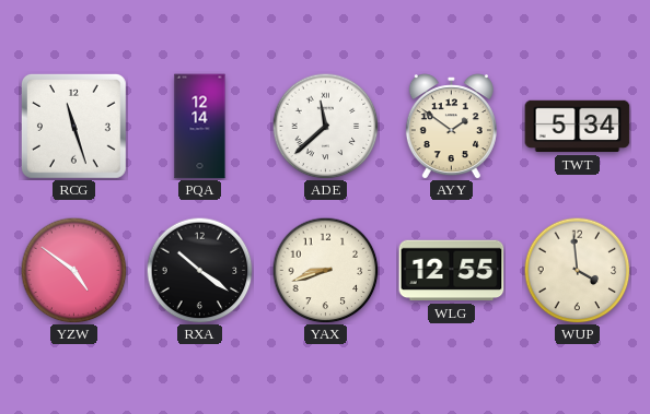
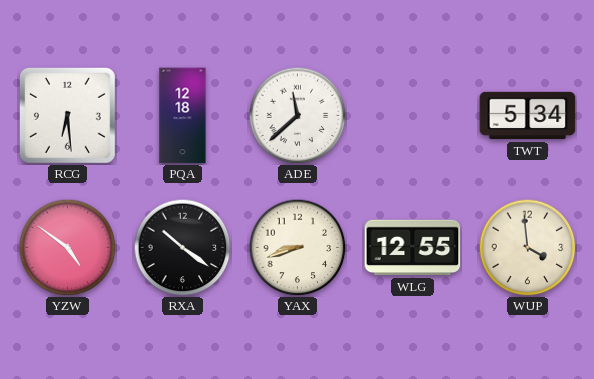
RCG: 11:27 -> 6:29 (68, 116)
PQA: 12:14 -> 12:18 (183, 116)
AYY: 1:51 -> none (451, 127)
